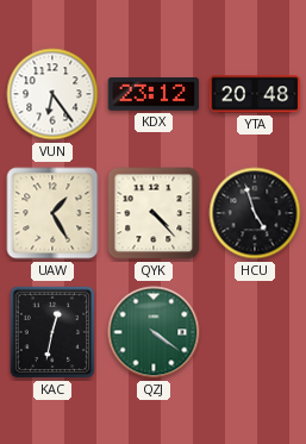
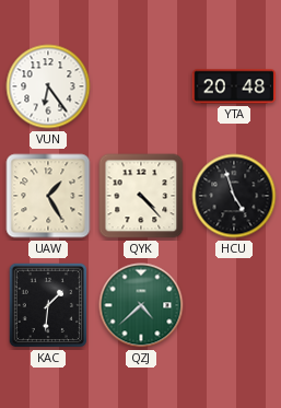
KDX: 23:12 -> none (154, 94)
KAC: 12:32 -> 1:31 (48, 305)
QZJ: 4:21 -> 4:38 (141, 305)
